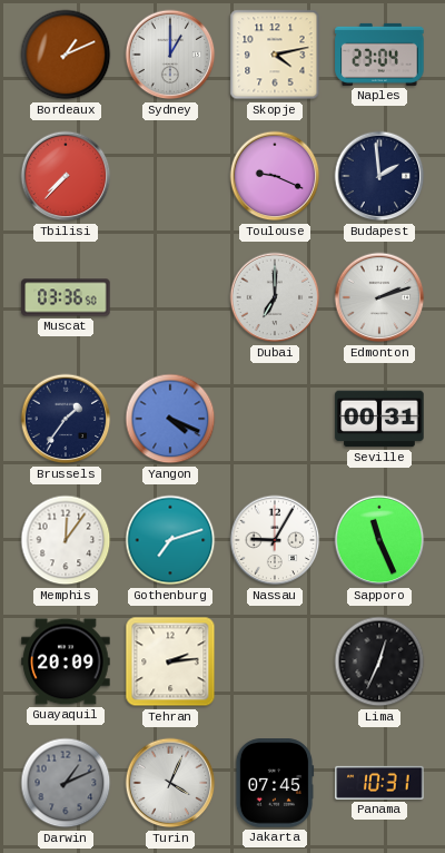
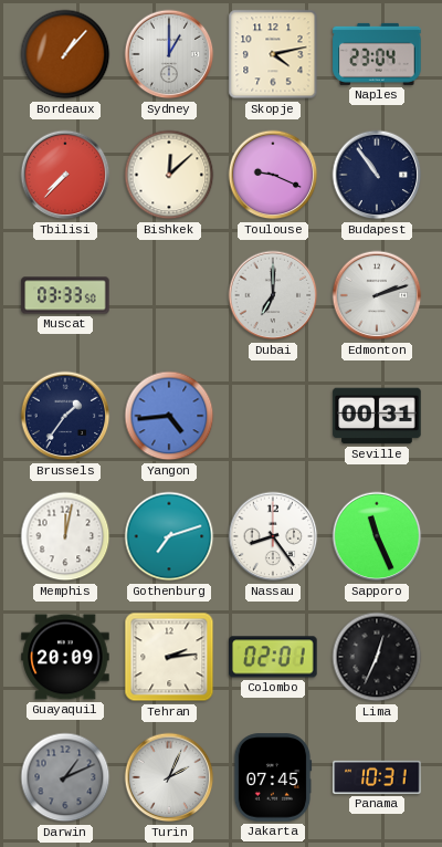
Bordeaux: 1:11 -> 1:07 (65, 54)
Bishkek: none -> 12:08 (169, 175)
Budapest: 1:59 -> 10:54 (377, 175)
Muscat: 03:36 -> 03:33 (65, 295)
Yangon: 4:19 -> 4:44 (169, 416)
Memphis: 12:06 -> 12:02 (65, 536)
Nassau: 9:05 -> 8:24 (273, 536)
Colombo: none -> 02:01 (273, 657)
Turin: 4:04 -> 2:04 (169, 777)
